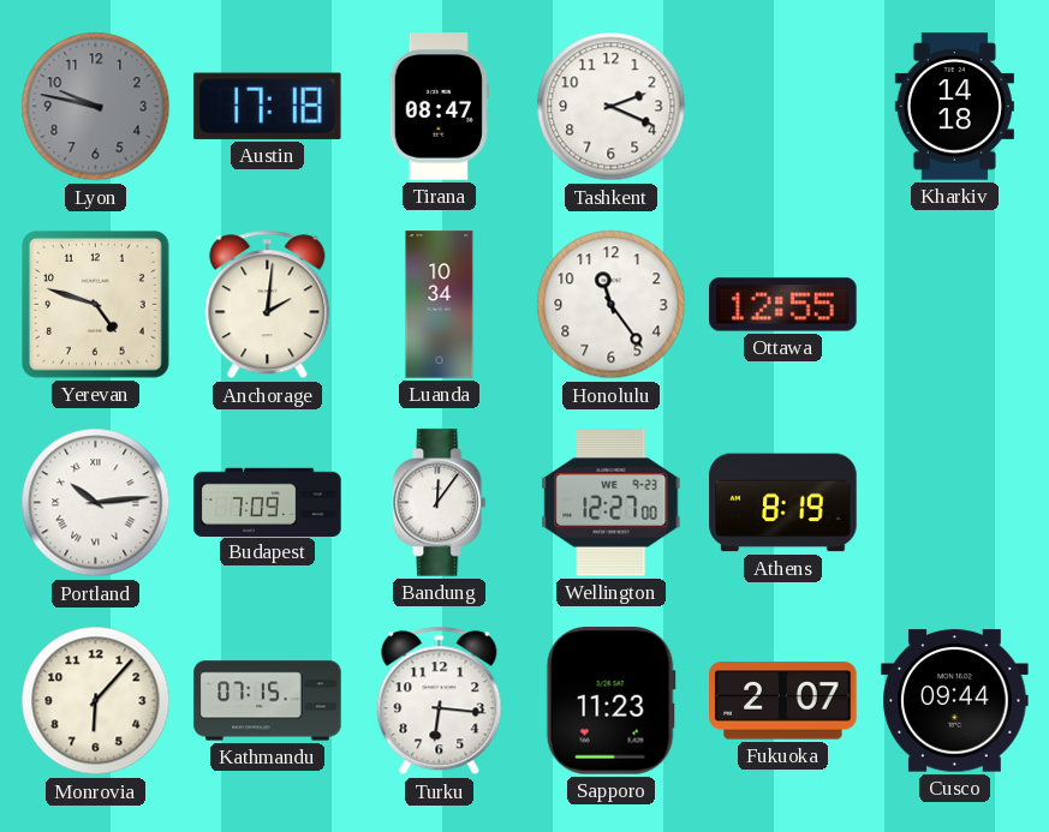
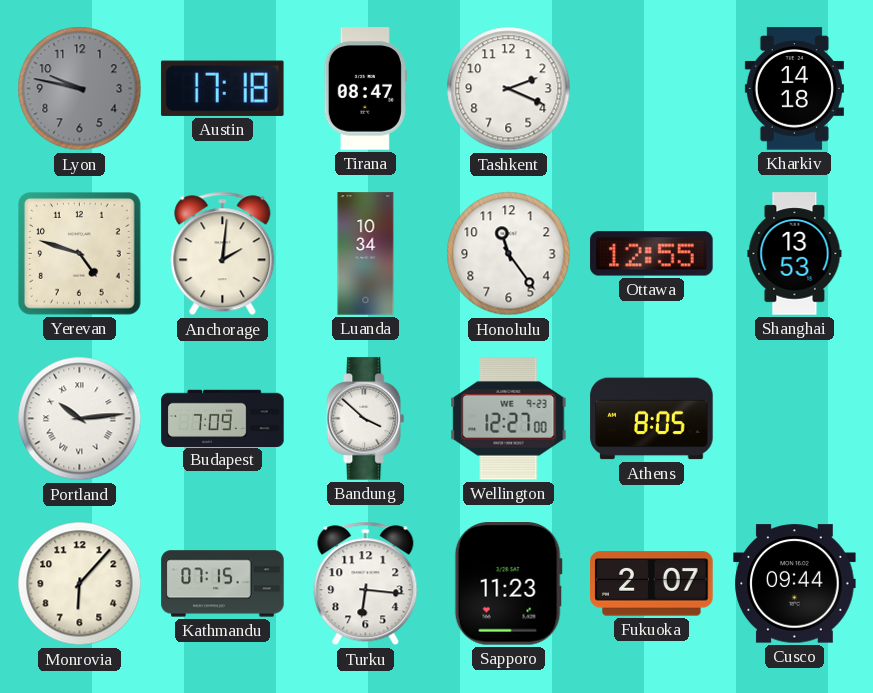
Shanghai: none -> 13:53 (795, 254)
Bandung: 12:06 -> 3:52 (366, 419)
Athens: 8:19 -> 8:05 (652, 419)
